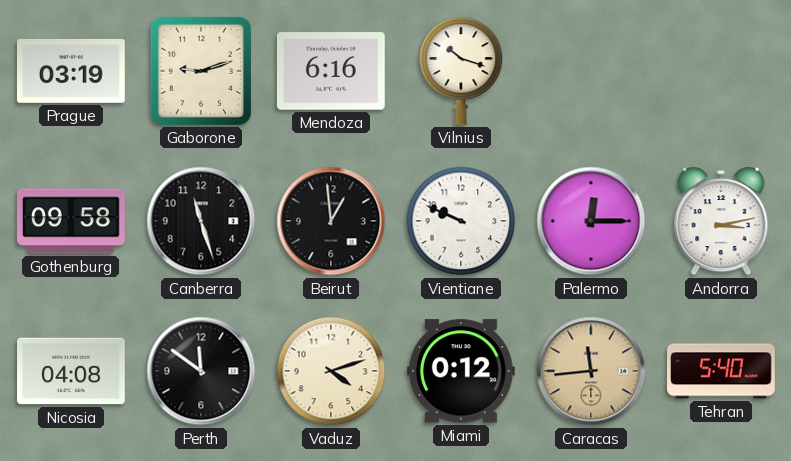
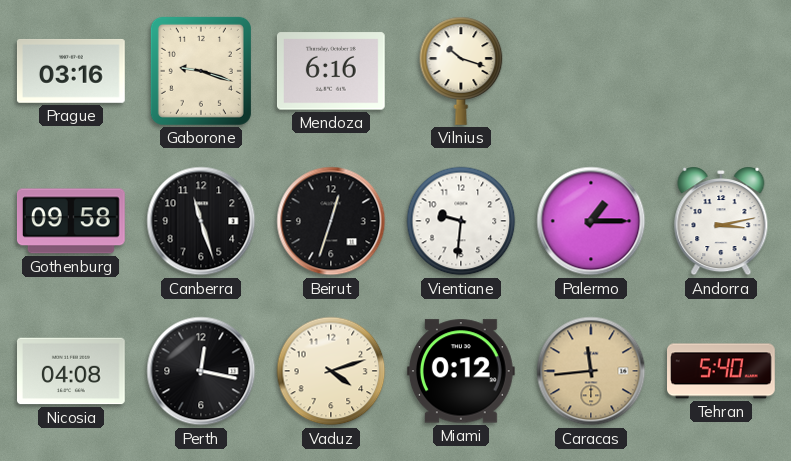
Prague: 03:19 -> 03:16 (71, 71)
Gaborone: 9:12 -> 9:18 (201, 71)
Beirut: 12:59 -> 12:33 (331, 221)
Vientiane: 9:49 -> 9:31 (461, 221)
Palermo: 12:15 -> 1:15 (591, 221)
Perth: 11:51 -> 12:17 (201, 371)
